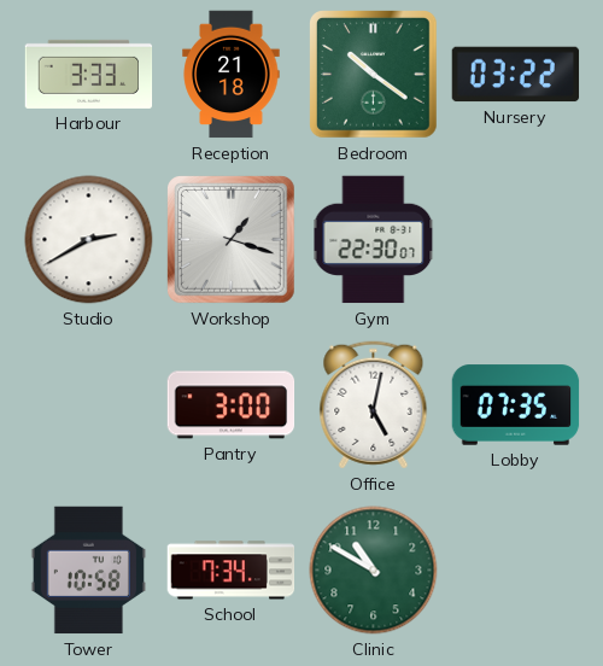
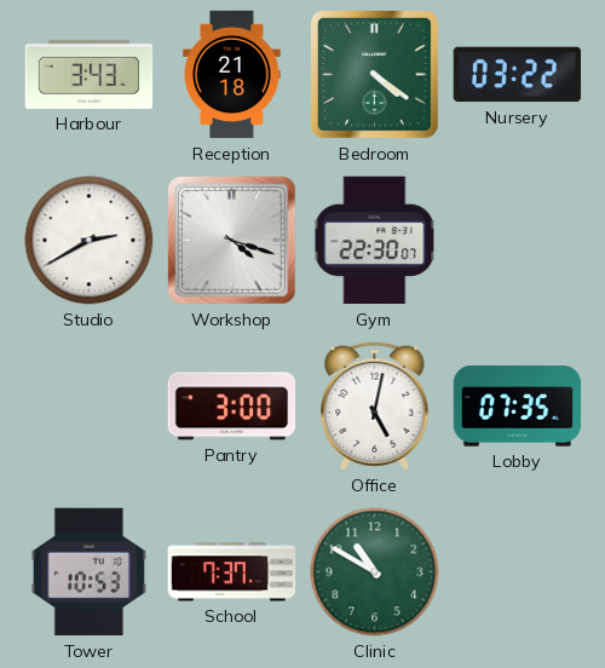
Harbour: 3:33 -> 3:43 (90, 74)
Bedroom: 10:21 -> 4:21 (375, 75)
Workshop: 1:18 -> 4:18 (232, 241)
Tower: 10:58 -> 10:53 (88, 572)
School: 7:34 -> 7:37 (232, 572)
